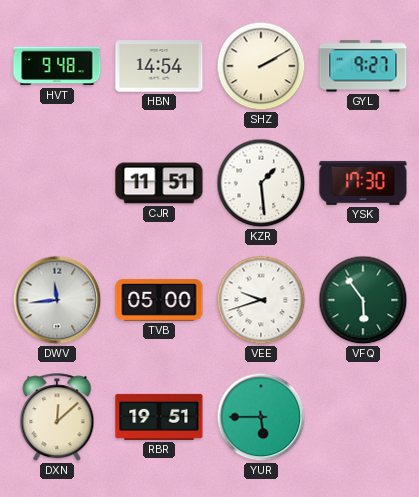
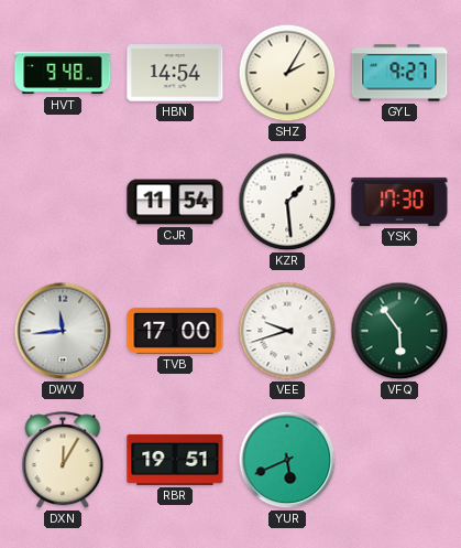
SHZ: 2:10 -> 2:05 (287, 73)
CJR: 11:51 -> 11:54 (175, 202)
TVB: 05:00 -> 17:00 (175, 331)
DXN: 12:08 -> 12:05 (63, 461)
YUR: 5:45 -> 5:41 (287, 460)
